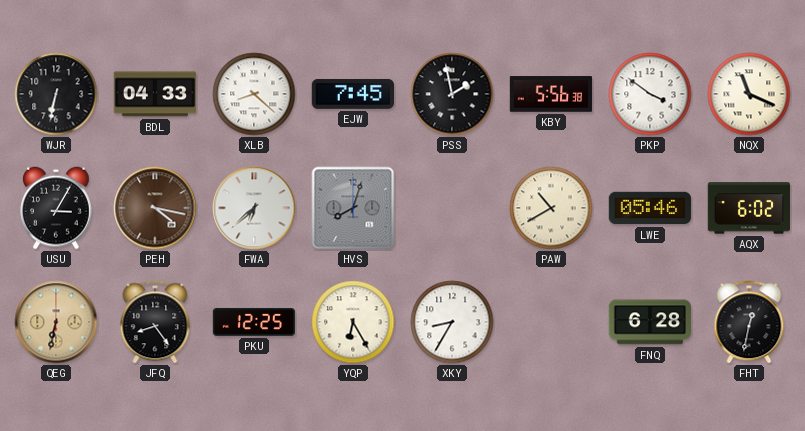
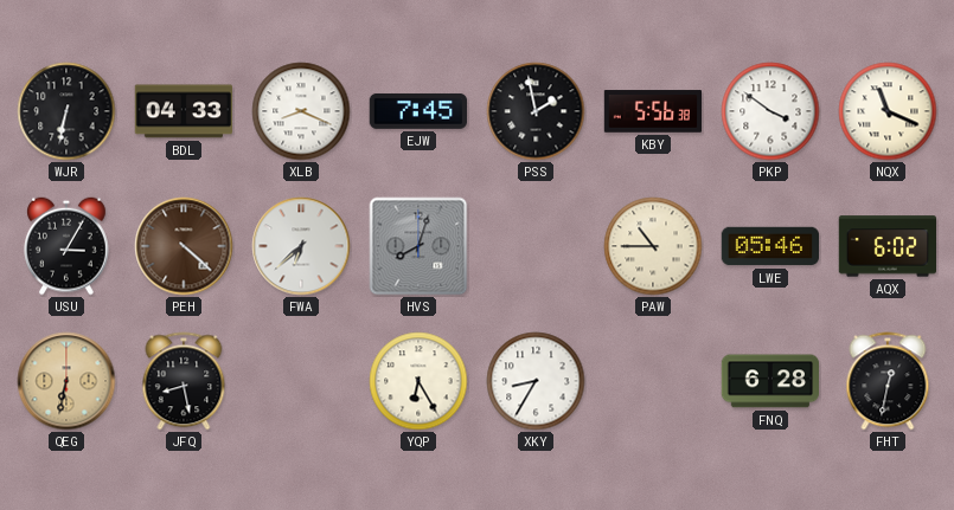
XLB: 8:22 -> 8:19 (301, 111)
PEH: 4:17 -> 4:22 (184, 246)
PAW: 10:40 -> 10:45 (653, 246)
JFQ: 8:24 -> 8:28 (184, 381)
PKU: 12:25 -> none (254, 322)
